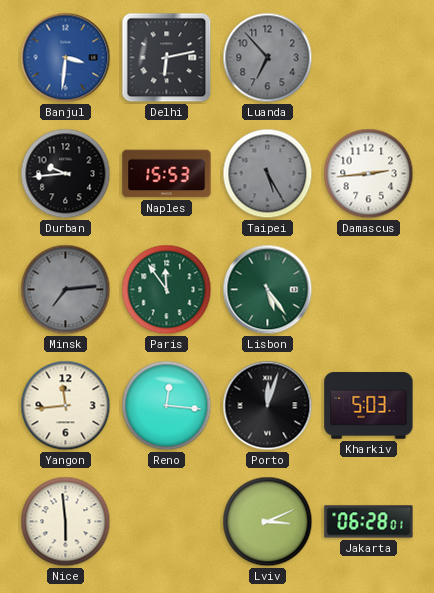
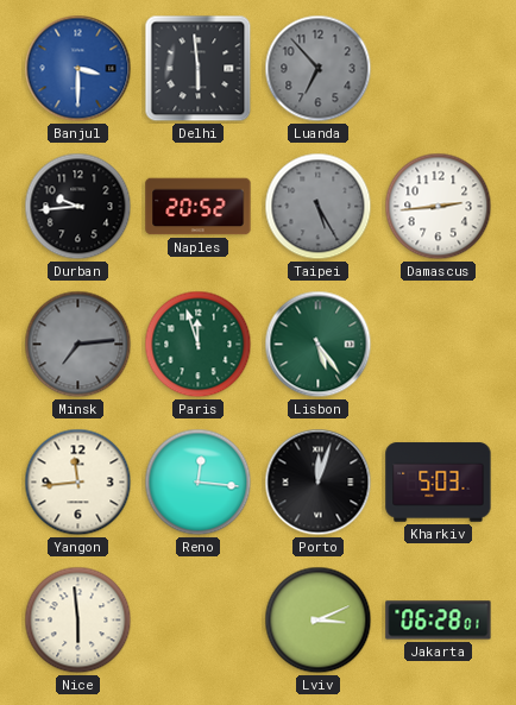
Banjul: 3:31 -> 3:30 (78, 69)
Delhi: 6:13 -> 5:59 (199, 69)
Naples: 15:53 -> 20:52 (199, 207)
Paris: 11:54 -> 11:57 (199, 345)
